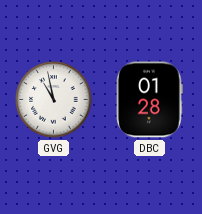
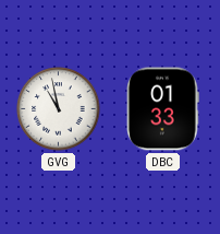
DBC: 01:28 -> 01:33 (163, 109)
